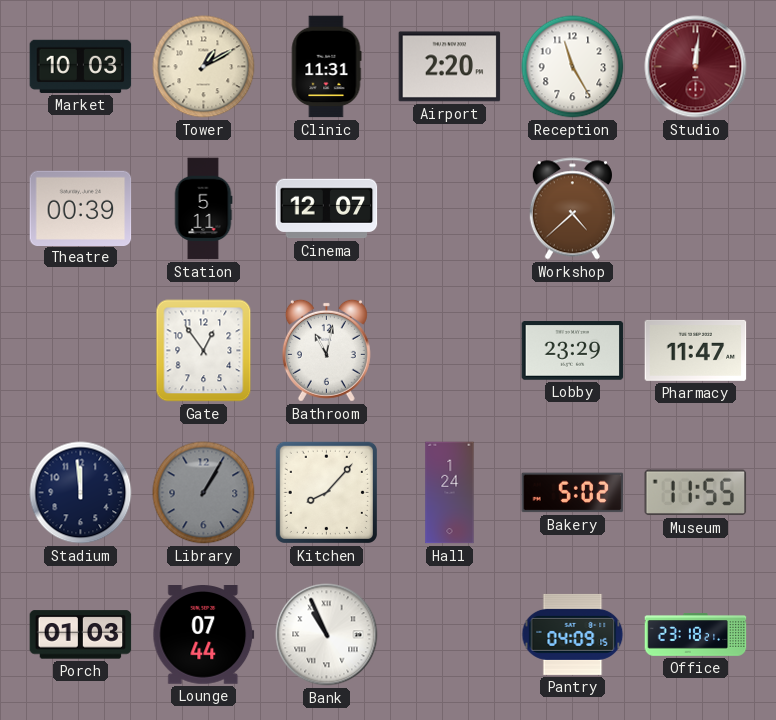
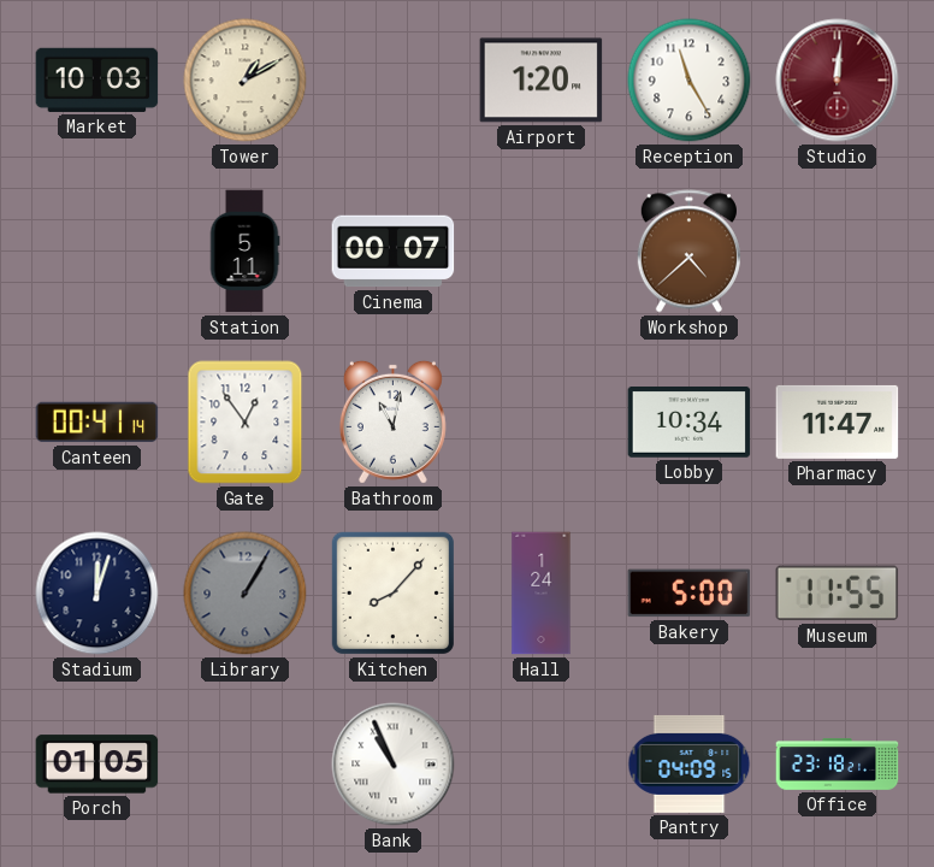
Clinic: 11:31 -> none (326, 67)
Airport: 2:20 -> 1:20 (542, 81)
Theatre: 00:39 -> none (81, 208)
Cinema: 12:07 -> 00:07 (394, 252)
Canteen: none -> 00:41 (97, 423)
Lobby: 23:29 -> 10:34 (690, 423)
Stadium: 11:59 -> 12:03 (97, 594)
Bakery: 5:02 -> 5:00 (690, 594)
Porch: 01:03 -> 01:05 (97, 765)
Lounge: 07:44 -> none (204, 635)
